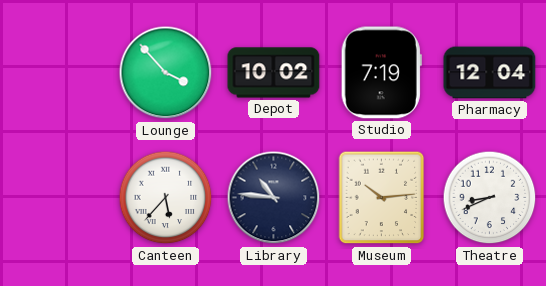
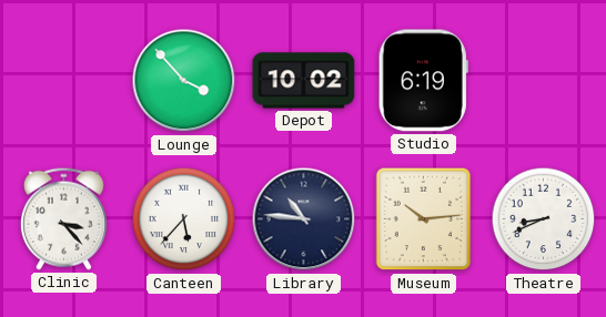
Studio: 7:19 -> 6:19 (423, 81)
Pharmacy: 12:04 -> none (490, 73)
Clinic: none -> 3:23 (63, 218)
